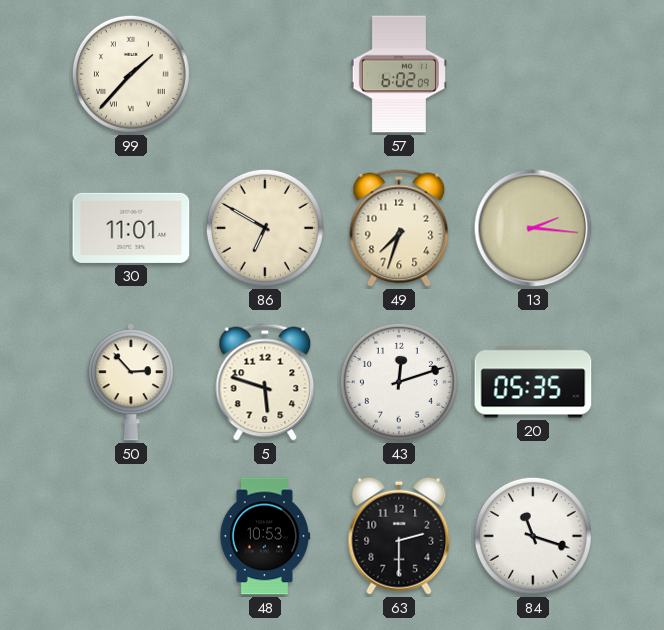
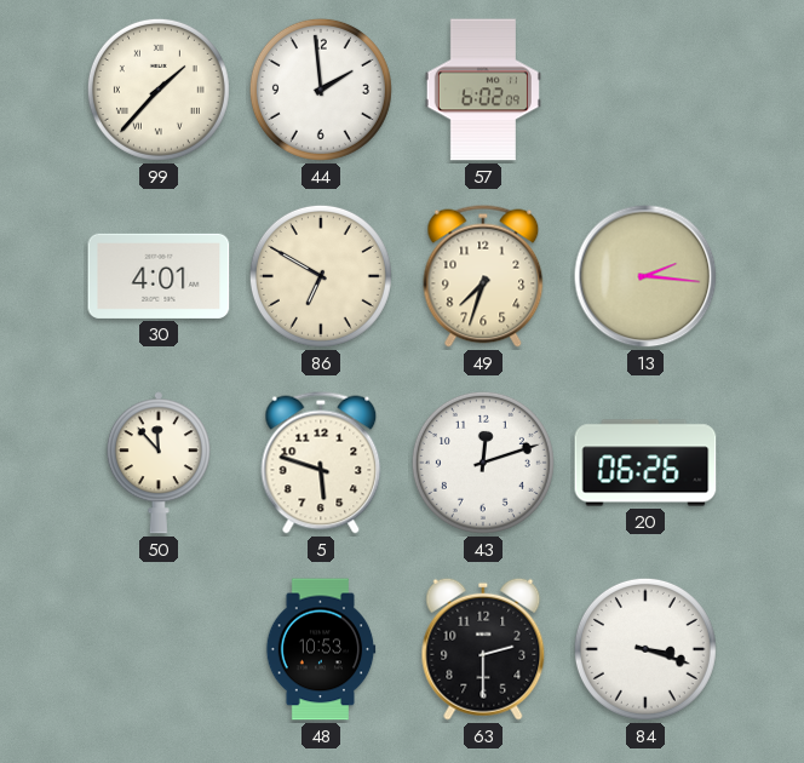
44: none -> 1:59 (321, 90)
30: 11:01 -> 4:01 (159, 276)
50: 2:53 -> 11:53 (159, 463)
20: 05:35 -> 06:26 (645, 463)
84: 11:18 -> 3:18 (645, 649)
